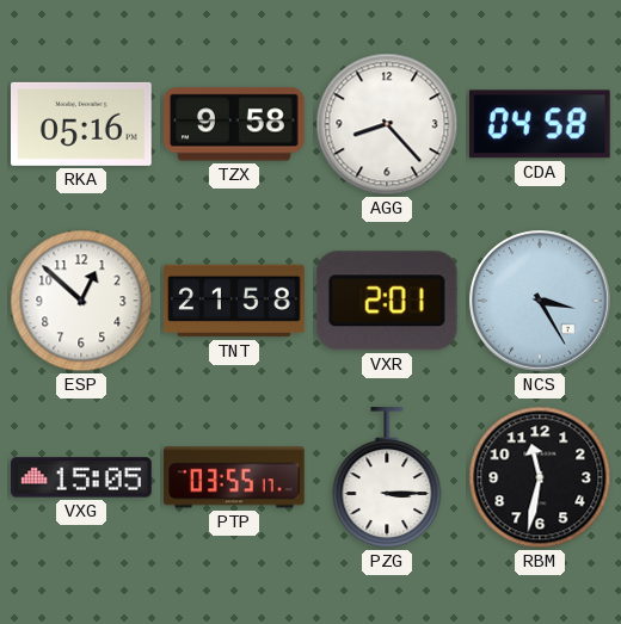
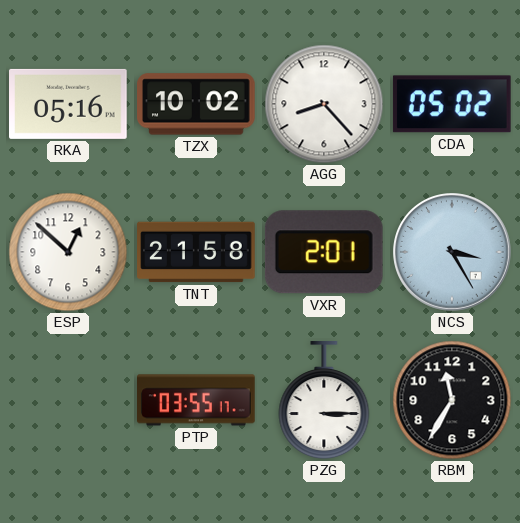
TZX: 9:58 -> 10:02 (196, 104)
CDA: 04:58 -> 05:02 (452, 104)
VXG: 15:05 -> none (81, 477)
RBM: 11:32 -> 11:35 (452, 400)
